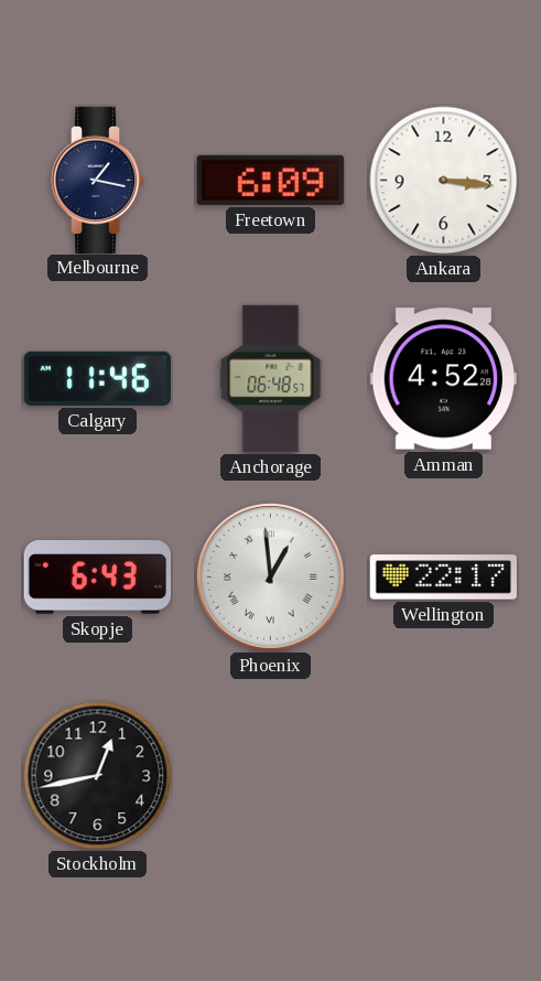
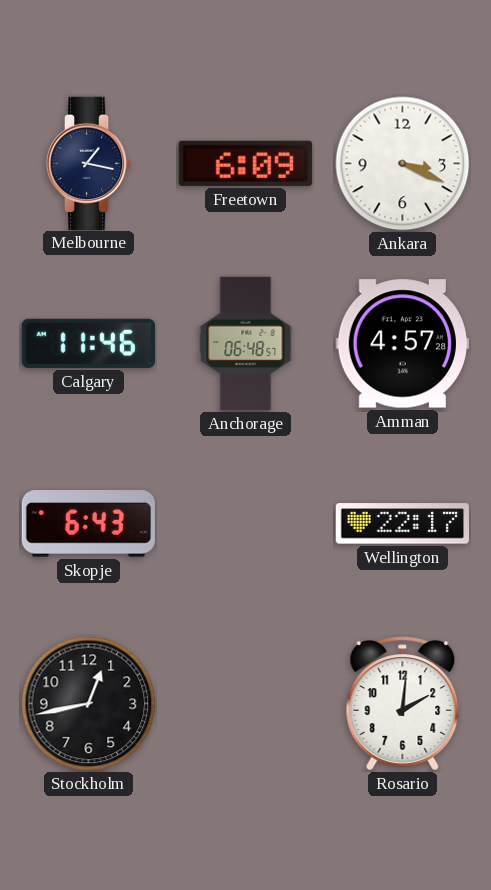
Ankara: 3:16 -> 3:19 (403, 164)
Amman: 4:52 -> 4:57 (402, 344)
Phoenix: 12:59 -> none (271, 578)
Rosario: none -> 2:01 (403, 704)
